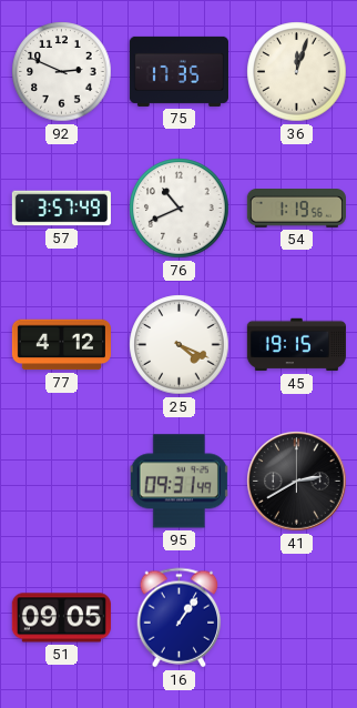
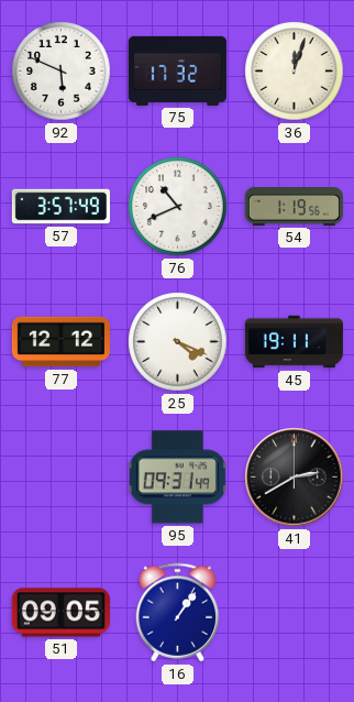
92: 2:49 -> 5:49 (62, 72)
75: 17:35 -> 17:32 (177, 70)
77: 4:12 -> 12:12 (60, 342)
45: 19:15 -> 19:11 (294, 342)
